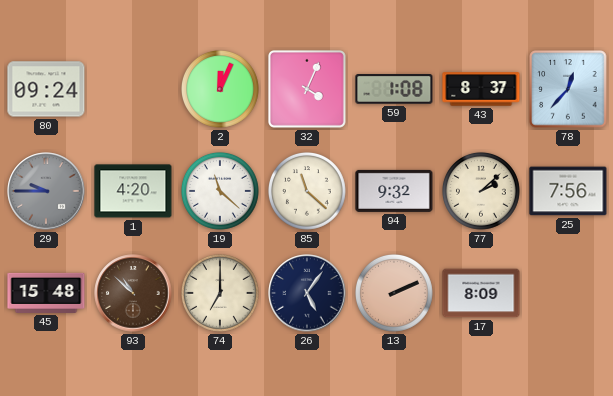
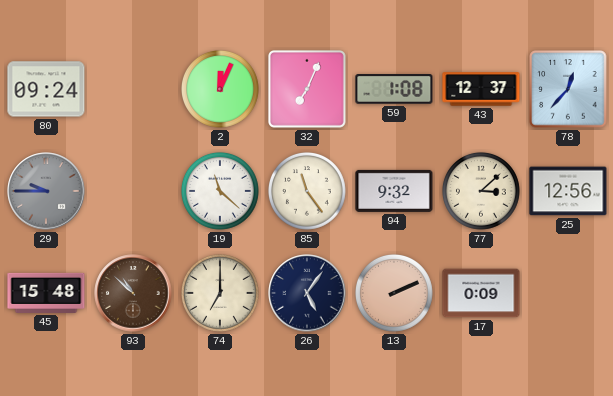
32: 4:04 -> 7:04 (307, 89)
43: 8:37 -> 12:37 (481, 89)
1: 4:20 -> none (133, 191)
85: 11:22 -> 11:24 (307, 191)
77: 2:08 -> 3:08 (481, 191)
25: 7:56 -> 12:56 (568, 191)
17: 8:09 -> 0:09 (481, 293)
